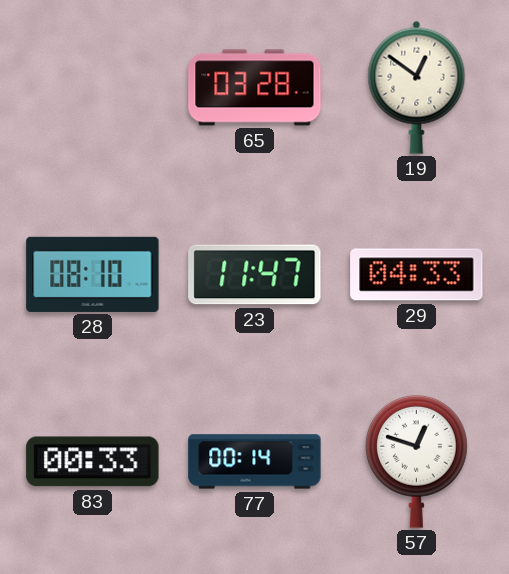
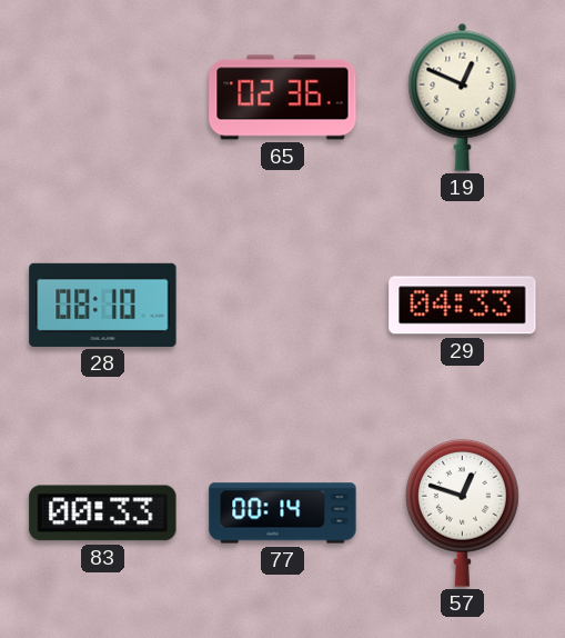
65: 03:28 -> 02:36 (283, 98)
19: 12:51 -> 12:49 (463, 97)
23: 11:47 -> none (255, 275)
